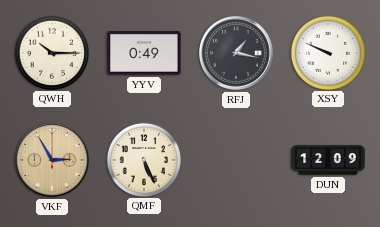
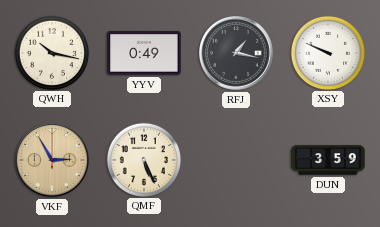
QWH: 10:15 -> 10:17 (51, 52)
DUN: 12:09 -> 3:59 (328, 160)
